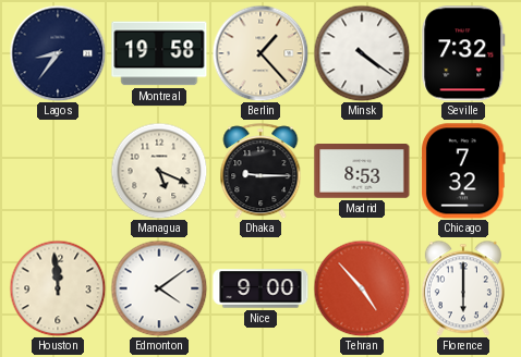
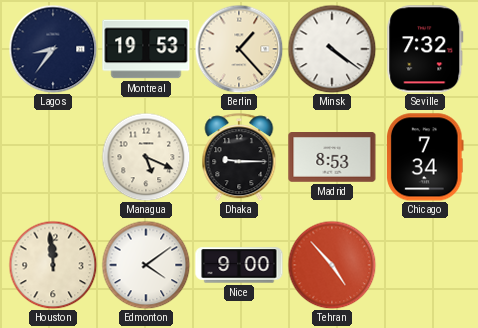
Montreal: 19:58 -> 19:53 (146, 49)
Chicago: 7:32 -> 7:34 (425, 157)
Florence: 6:00 -> none (463, 288)
